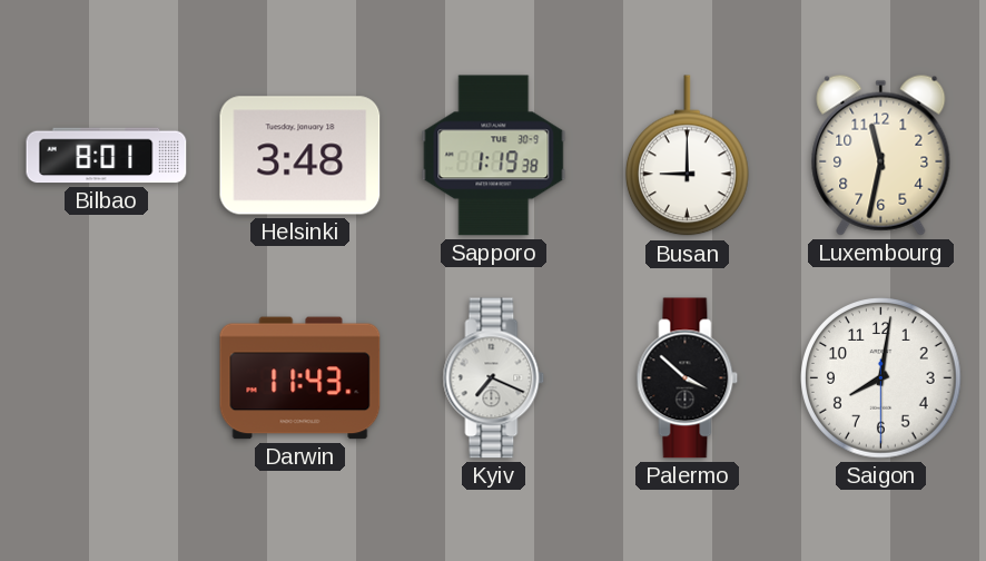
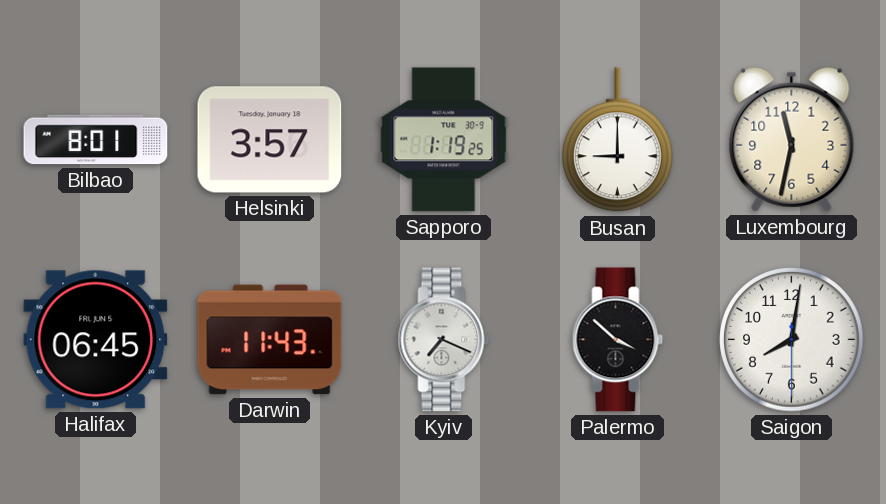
Helsinki: 3:48 -> 3:57 (270, 140)
Sapporo: 1:19:38 -> 1:19:25 (444, 140)
Halifax: none -> 06:45 (96, 340)
